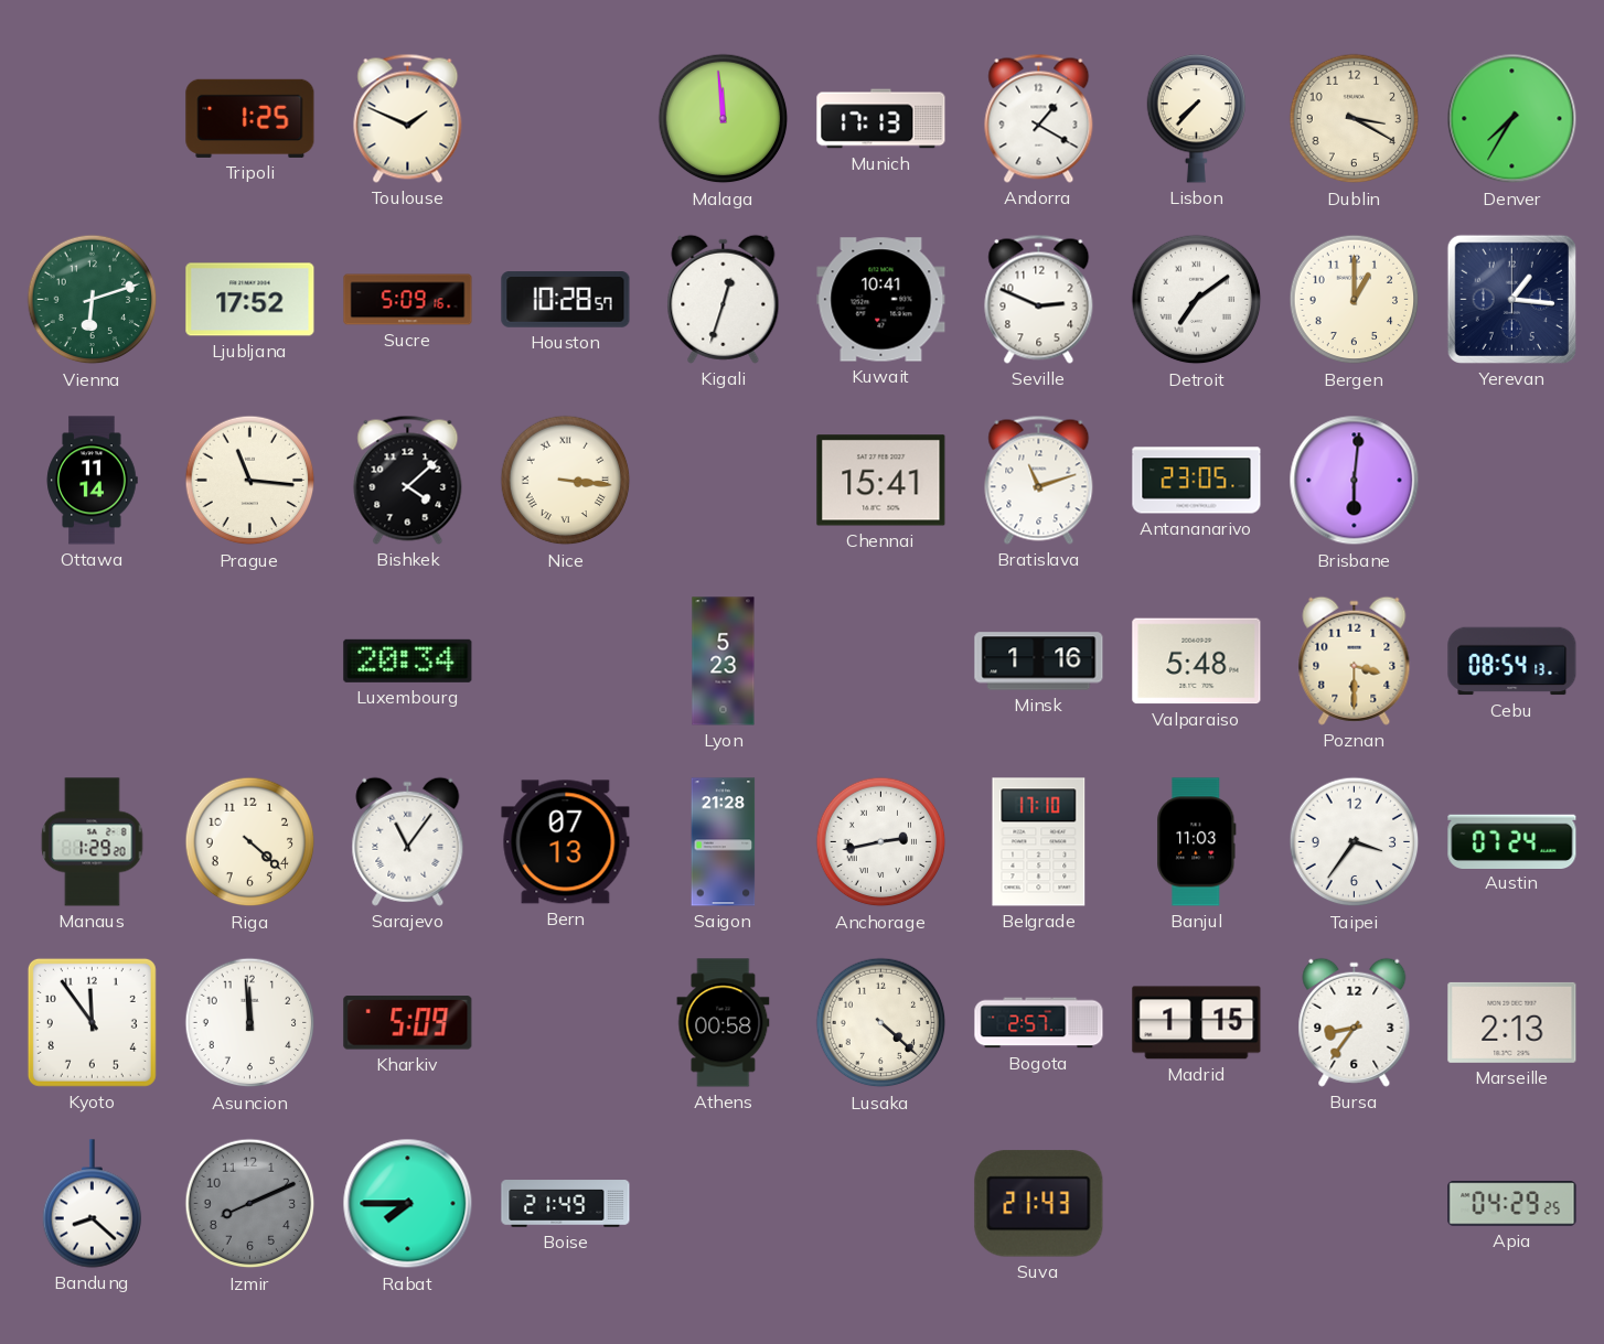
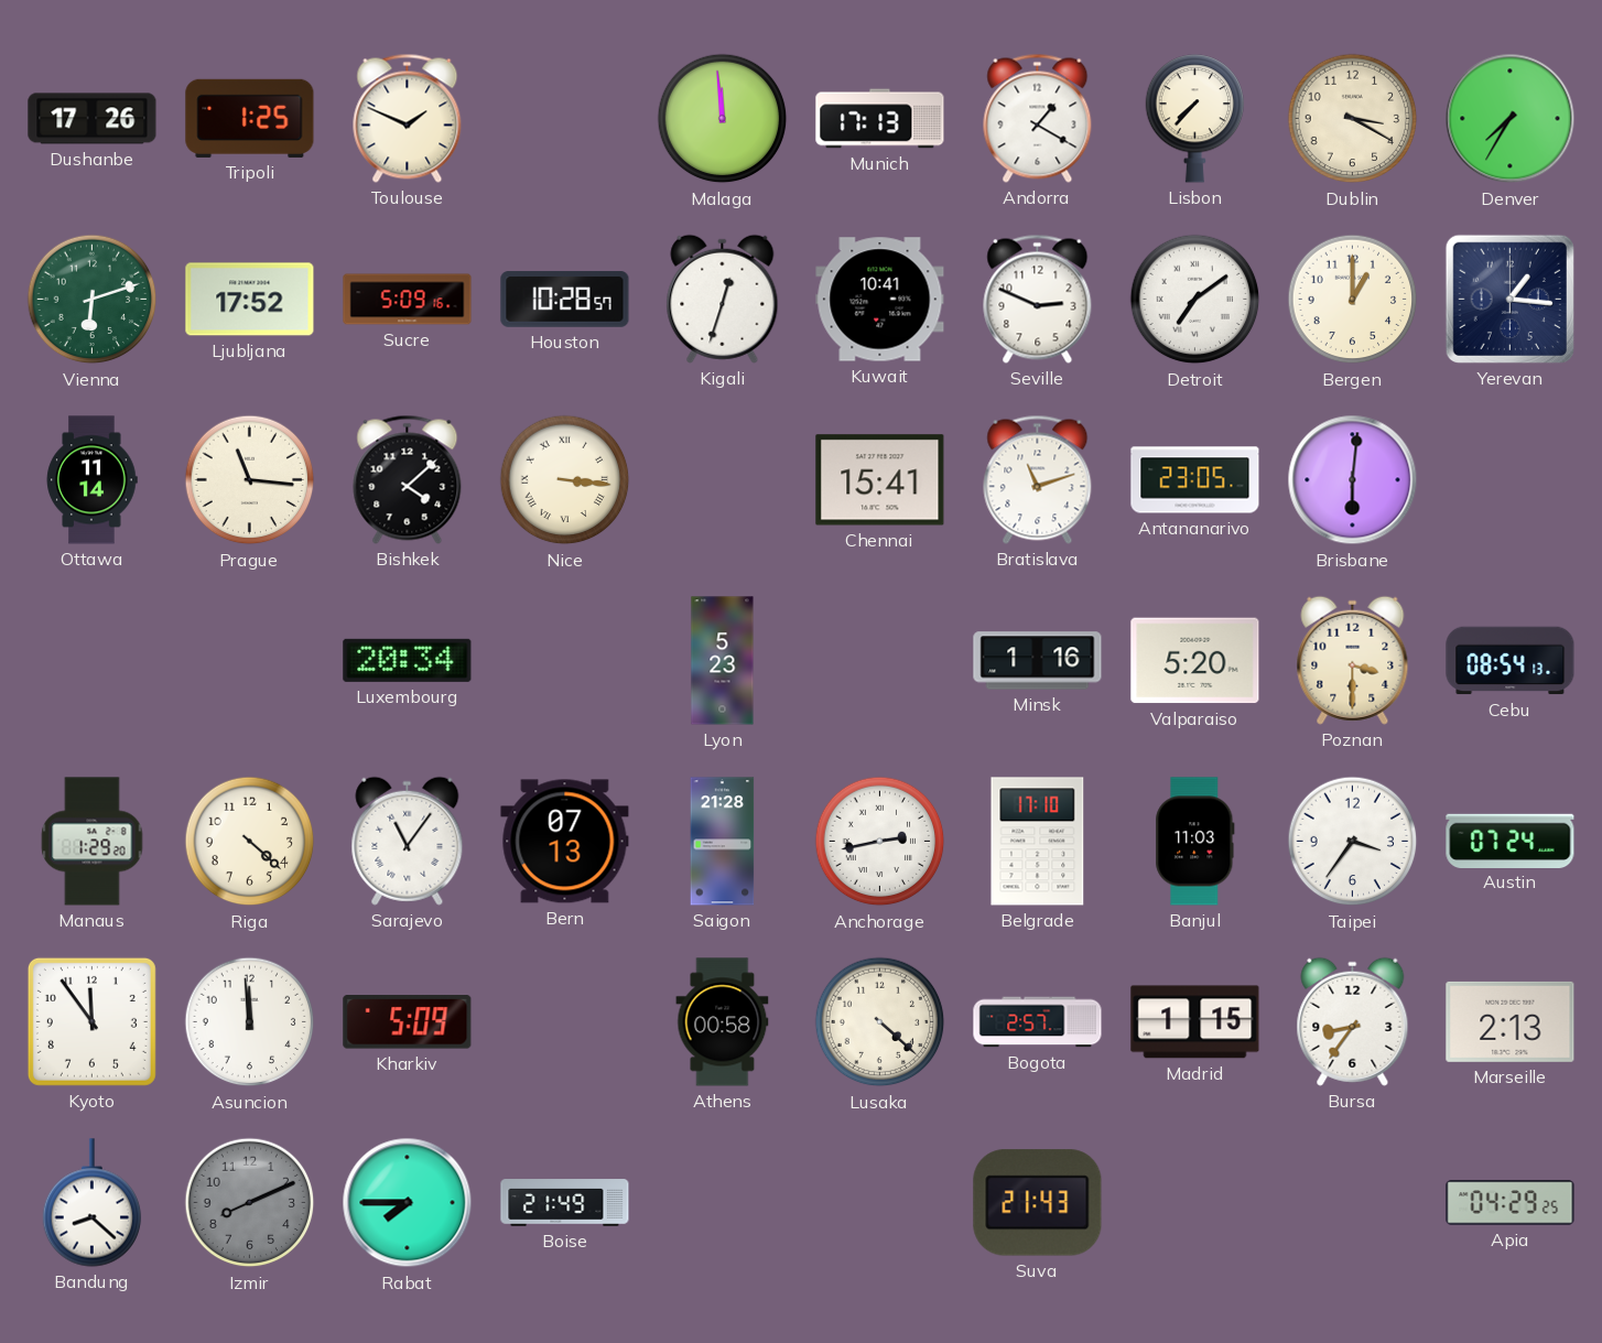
Dushanbe: none -> 17:26 (93, 119)
Valparaiso: 5:48 -> 5:20 (1195, 661)
